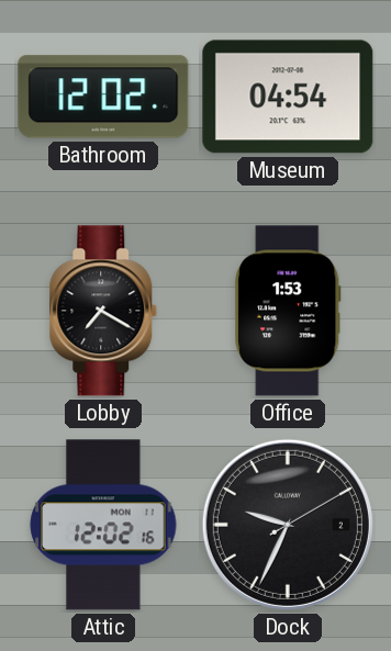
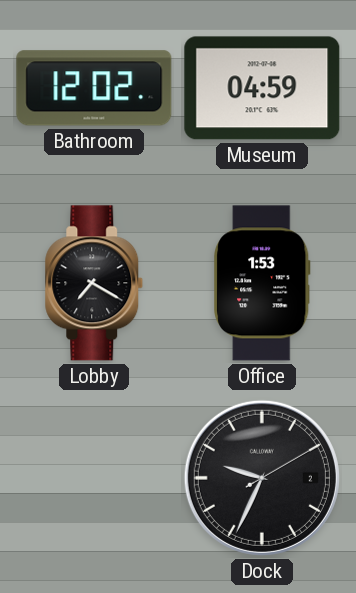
Museum: 04:54 -> 04:59 (262, 88)
Attic: 12:02 -> none (103, 525)
